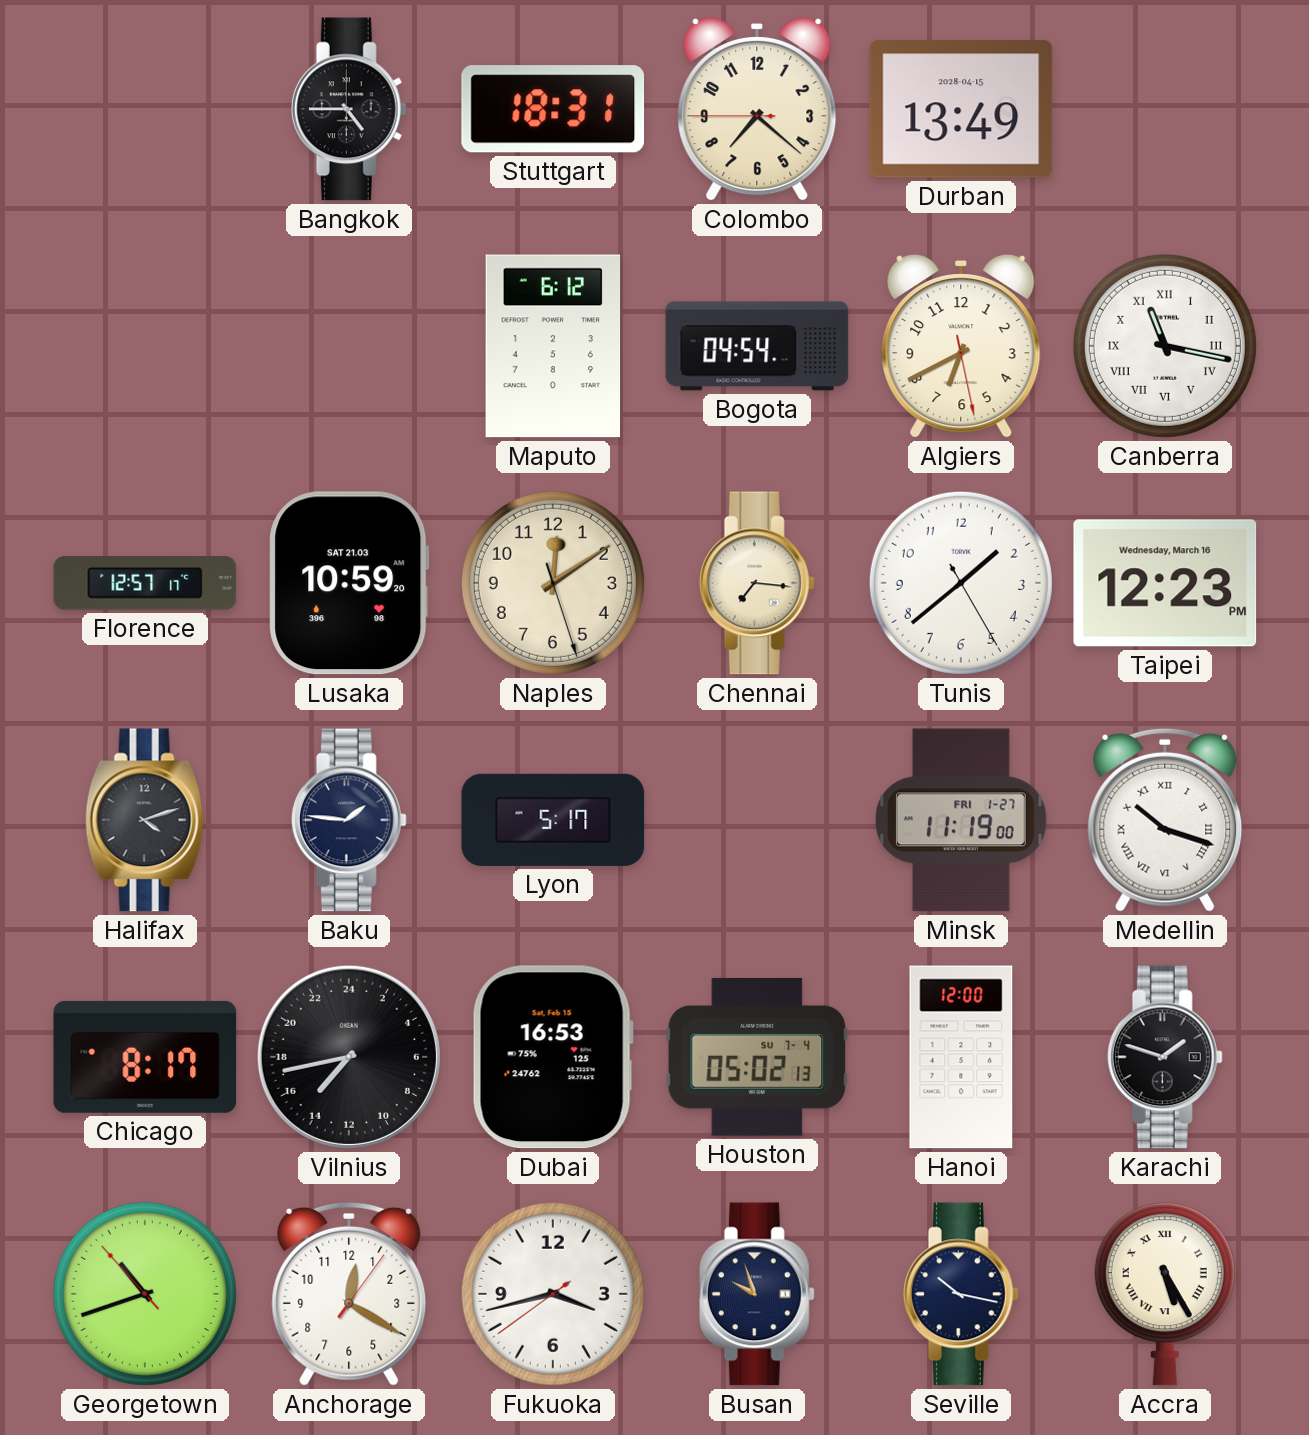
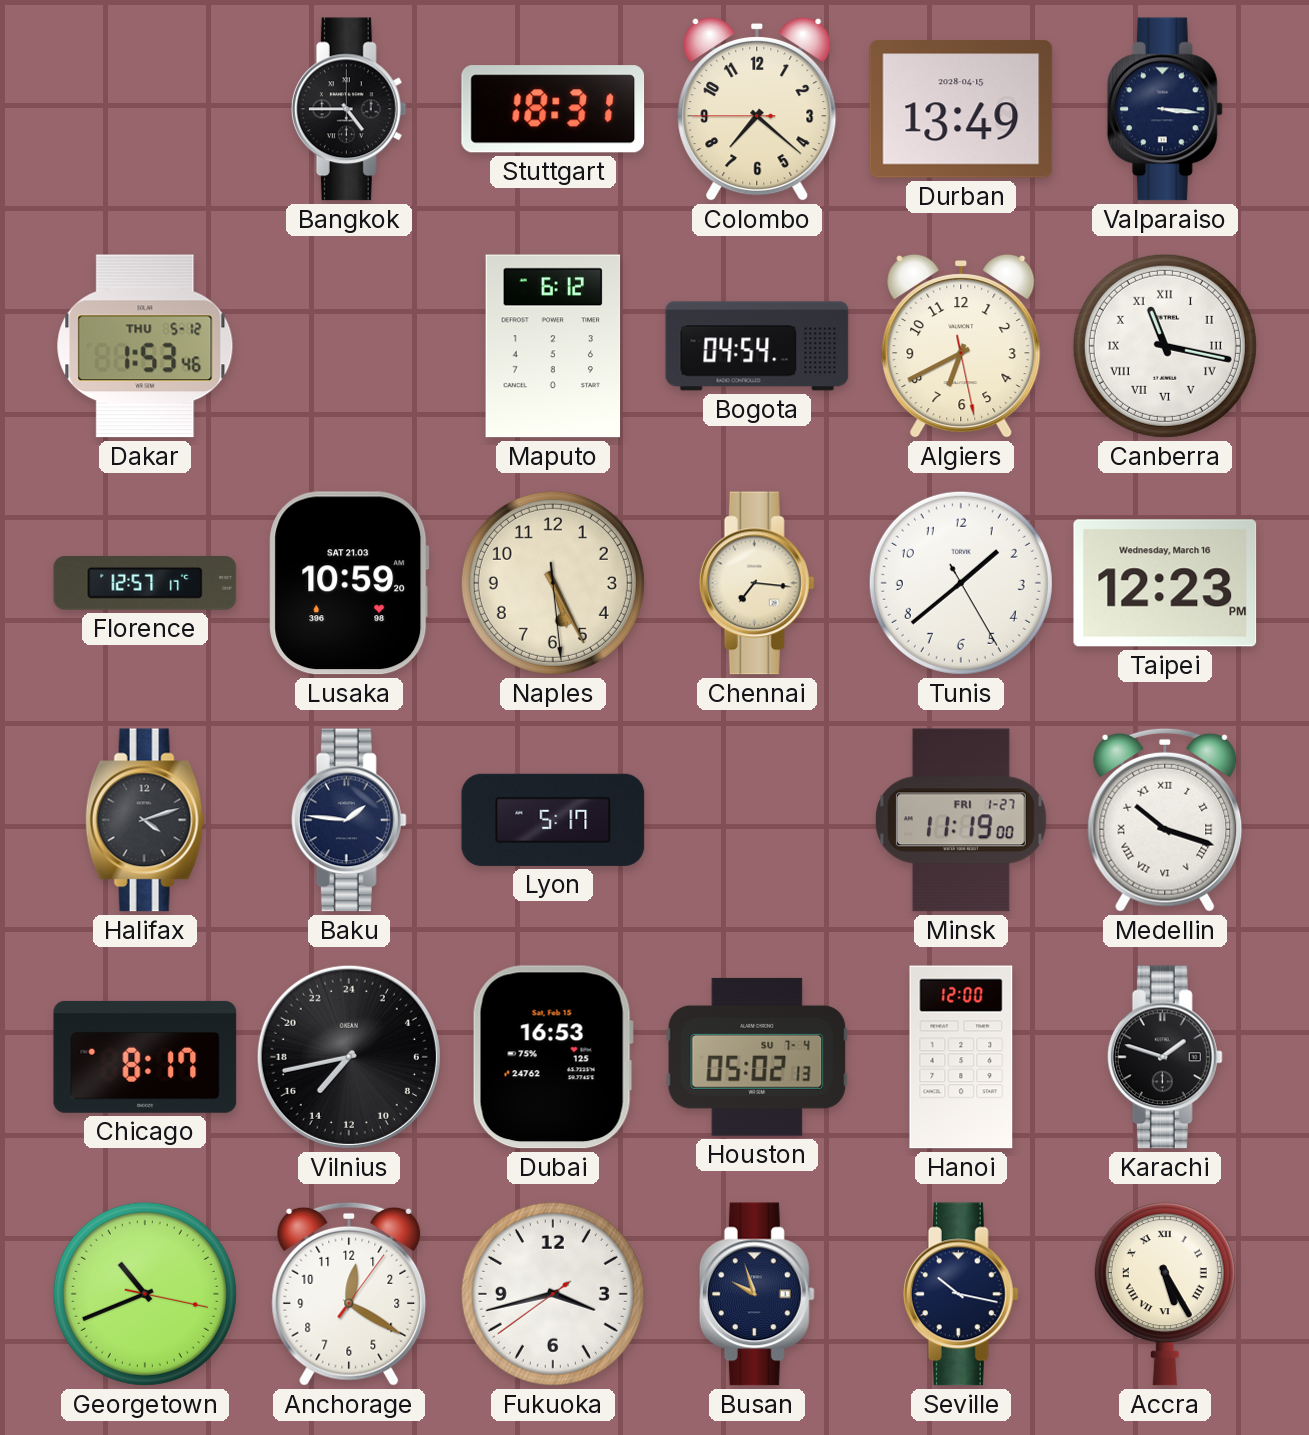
Valparaiso: none -> 3:16 (1165, 109)
Dakar: none -> 1:53 (145, 346)
Naples: 12:09 -> 5:25 (553, 583)
Georgetown: 10:41:53 -> 10:41:17 (145, 1294)
